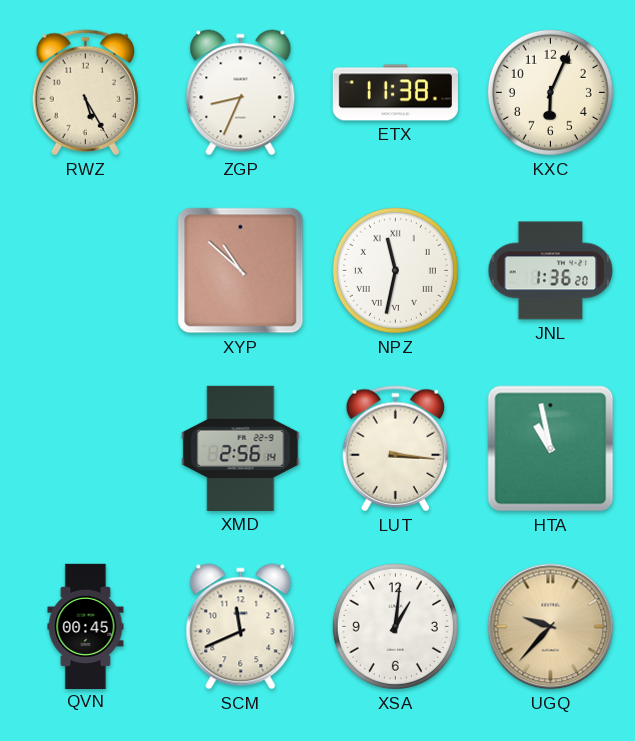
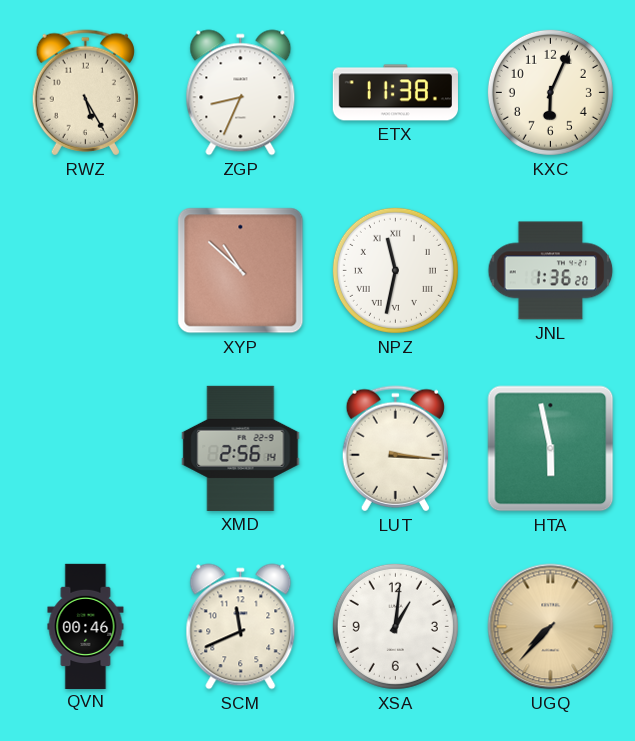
HTA: 10:58 -> 5:58 (551, 449)
QVN: 00:45 -> 00:46 (86, 626)
UGQ: 9:37 -> 7:37 (551, 627)
